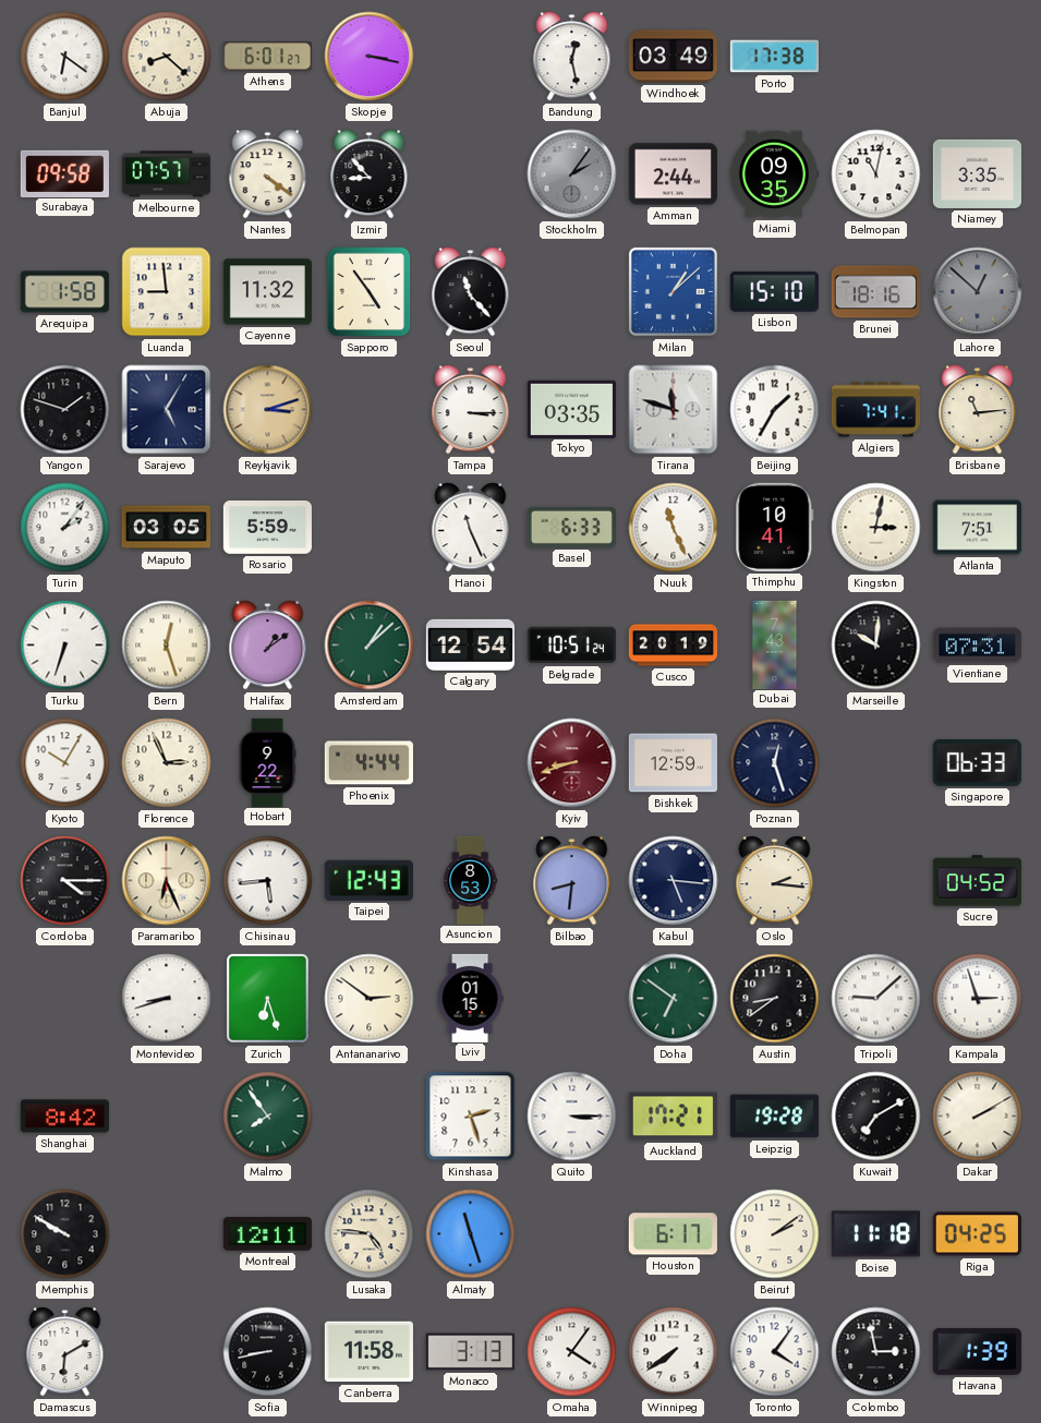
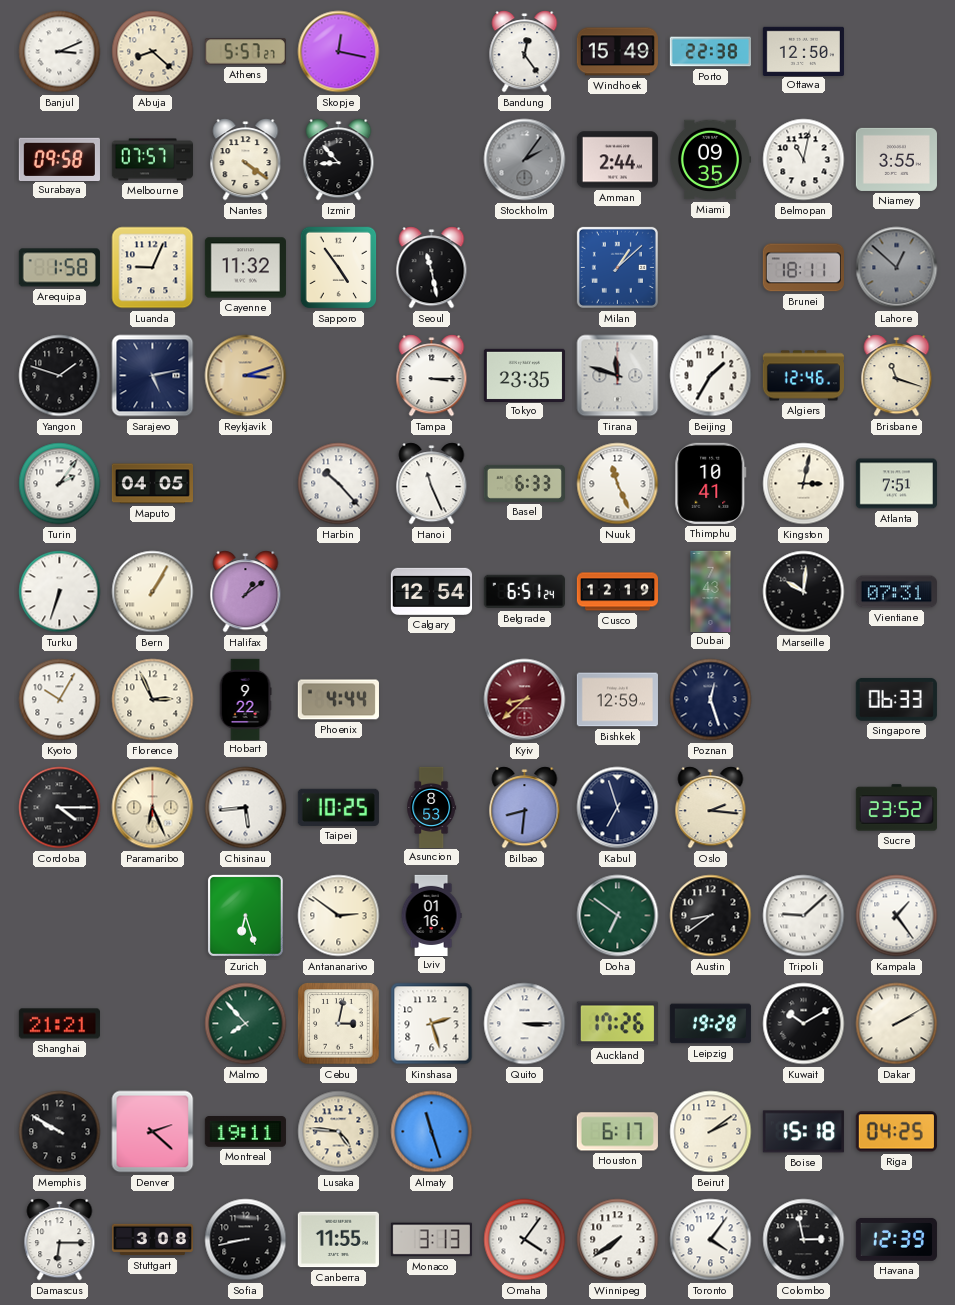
Banjul: 6:21 -> 3:11 (60, 52)
Athens: 6:01 -> 5:57 (245, 52)
Skopje: 3:17 -> 12:17 (339, 52)
Bandung: 12:28 -> 12:24 (525, 52)
Windhoek: 03:49 -> 15:49 (617, 52)
Porto: 17:38 -> 22:38 (710, 52)
Ottawa: none -> 12:50 (803, 51)
Niamey: 3:35 -> 3:55 (896, 159)
Luanda: 8:59 -> 9:04 (153, 268)
Seoul: 11:23 -> 11:28 (432, 268)
Lisbon: 15:10 -> none (774, 291)
Brunei: 18:16 -> 18:11 (803, 268)
Sarajevo: 5:05 -> 5:13 (153, 376)
Tokyo: 03:35 -> 23:35 (524, 375)
Algiers: 7:41 -> 12:46 (803, 376)
Brisbane: 11:14 -> 11:18 (897, 376)
Maputo: 03:05 -> 04:05 (152, 484)
Rosario: 5:59 -> none (267, 528)
Harbin: none -> 10:23 (339, 484)
Bern: 12:27 -> 1:05 (153, 592)
Amsterdam: 1:08 -> none (370, 646)
Belgrade: 10:51 -> 6:51 (524, 592)
Cusco: 20:19 -> 12:19 (617, 592)
Kyiv: 8:42 -> 8:38 (525, 700)
Taipei: 12:43 -> 10:25 (338, 807)
Kabul: 5:16 -> 6:57 (618, 808)
Sucre: 04:52 -> 23:52 (896, 808)
Montevideo: 8:42 -> none (167, 999)
Lviv: 01:15 -> 01:16 (431, 915)
Kampala: 2:57 -> 1:24 (897, 916)
Shanghai: 8:42 -> 21:21 (59, 1024)
Malmo: 7:54 -> 7:53 (246, 1024)
Cebu: none -> 3:02 (339, 1024)
Auckland: 17:21 -> 17:26 (617, 1024)
Kuwait: 7:10 -> 10:10 (804, 1024)
Denver: none -> 2:22 (153, 1132)
Montreal: 12:11 -> 19:11 (245, 1132)
Boise: 11:18 -> 15:18 (803, 1132)
Damascus: 6:10 -> 6:15 (60, 1240)
Stuttgart: none -> 3:08 (152, 1240)
Canberra: 11:58 -> 11:55 (338, 1240)
Havana: 1:39 -> 12:39 (896, 1239)
